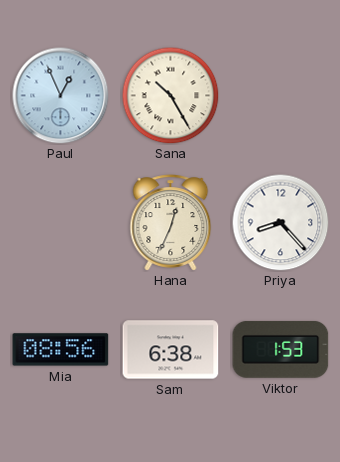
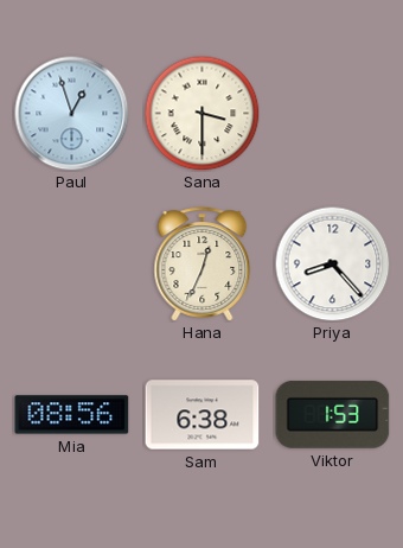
Paul: 12:56 -> 12:57 (72, 114)
Sana: 10:25 -> 3:30 (201, 113)
